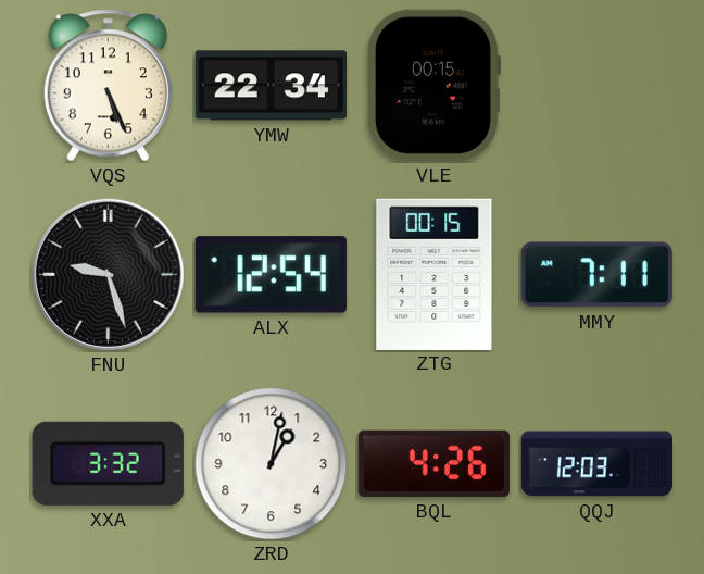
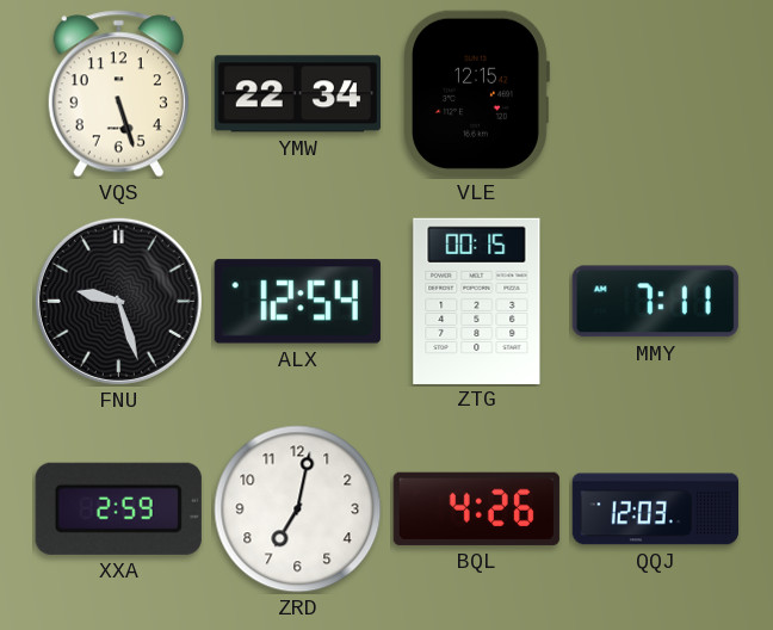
VQS: 5:26 -> 5:27 (118, 94)
VLE: 00:15 -> 12:15 (476, 93)
XXA: 3:32 -> 2:59 (118, 508)
ZRD: 1:02 -> 7:02 (298, 509)
